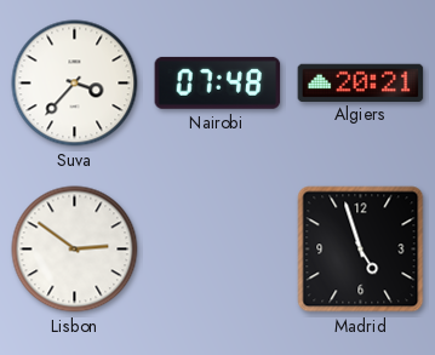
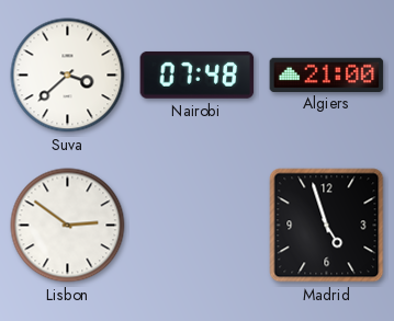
Suva: 3:37 -> 3:38 (68, 76)
Algiers: 20:21 -> 21:00 (327, 74)
